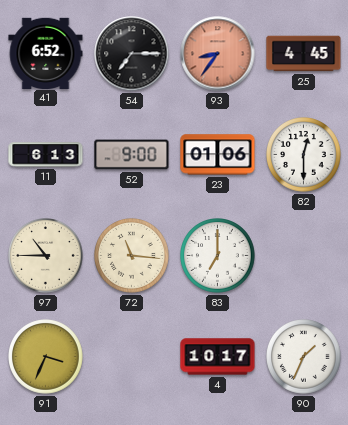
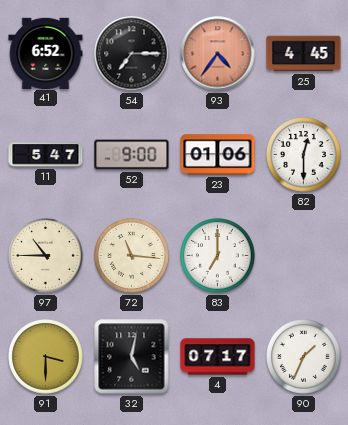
93: 8:36 -> 4:36 (218, 54)
11: 6:13 -> 5:47 (46, 155)
91: 3:34 -> 3:30 (46, 357)
32: none -> 5:02 (132, 357)
4: 10:17 -> 07:17 (218, 357)
